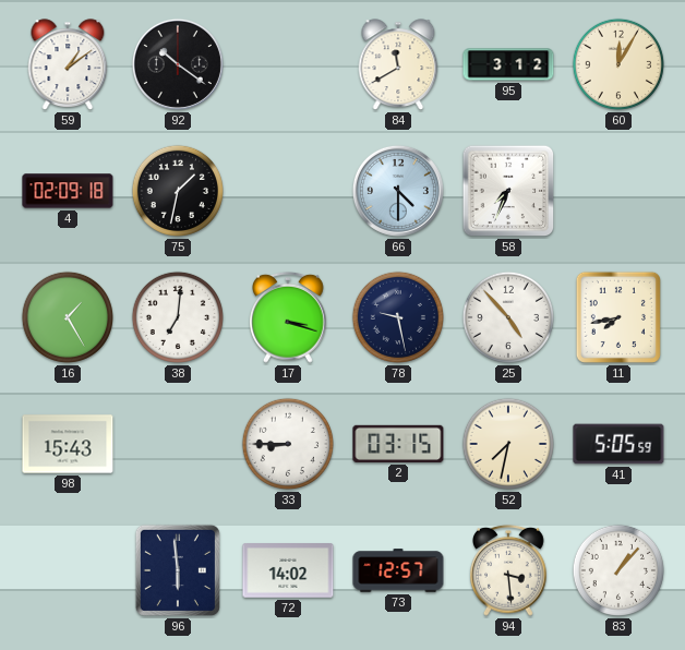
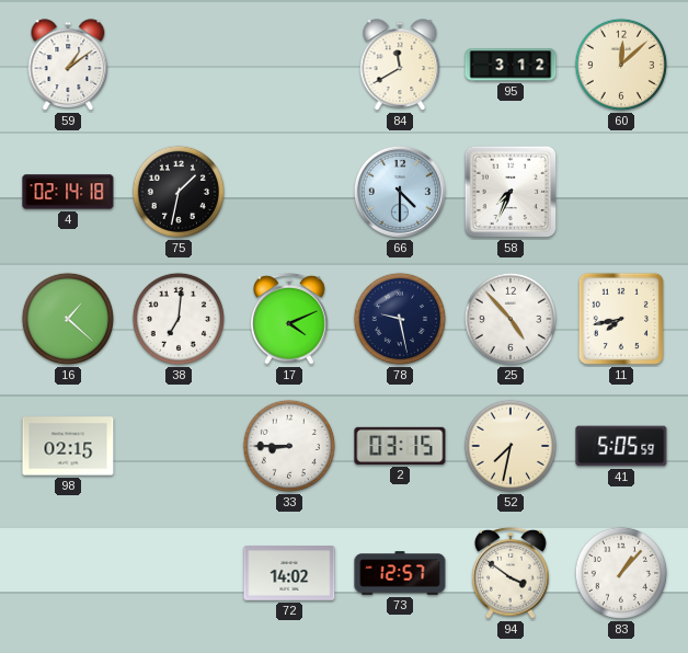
92: 10:21 -> none (178, 64)
60: 12:05 -> 12:08 (621, 65)
4: 02:09 -> 02:14 (68, 192)
16: 1:25 -> 1:22 (68, 319)
17: 3:18 -> 4:11 (290, 319)
98: 15:43 -> 02:15 (68, 446)
96: 5:59 -> none (178, 570)
94: 3:29 -> 3:51 (512, 573)
